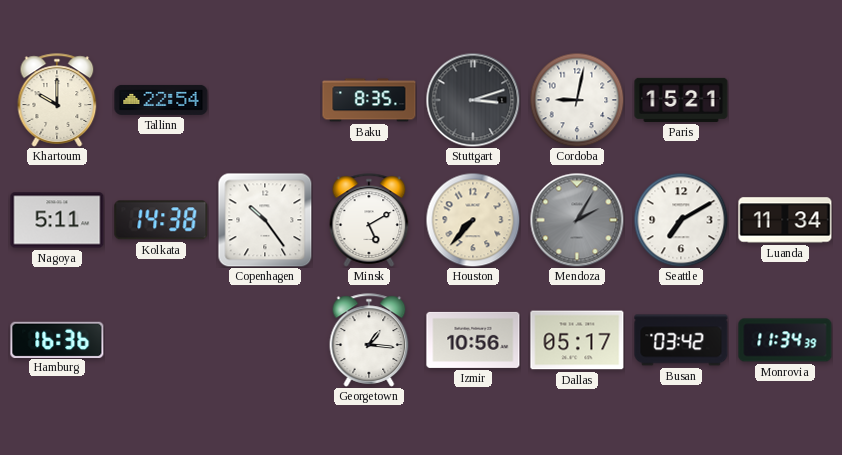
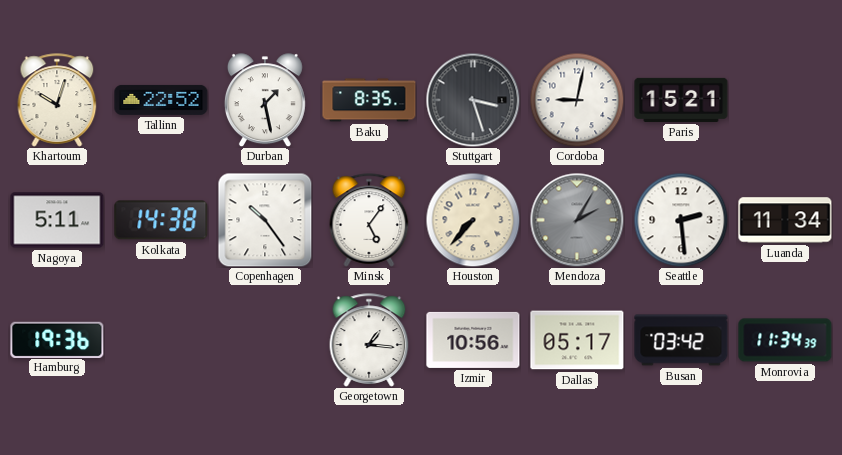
Khartoum: 10:00 -> 10:03 (57, 100)
Tallinn: 22:54 -> 22:52 (161, 100)
Durban: none -> 1:28 (265, 100)
Stuttgart: 3:12 -> 3:27 (473, 100)
Minsk: 5:10 -> 5:06 (369, 220)
Seattle: 7:10 -> 2:29 (681, 220)
Hamburg: 16:36 -> 19:36 (57, 339)
